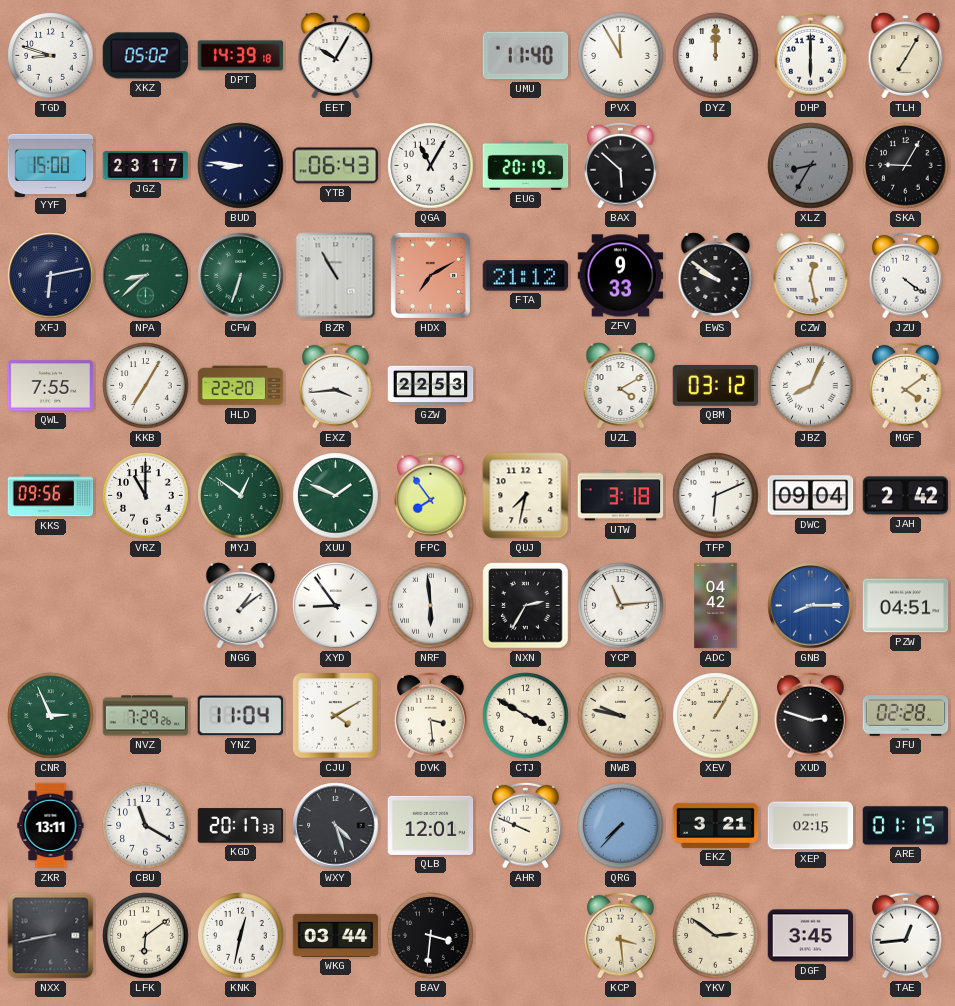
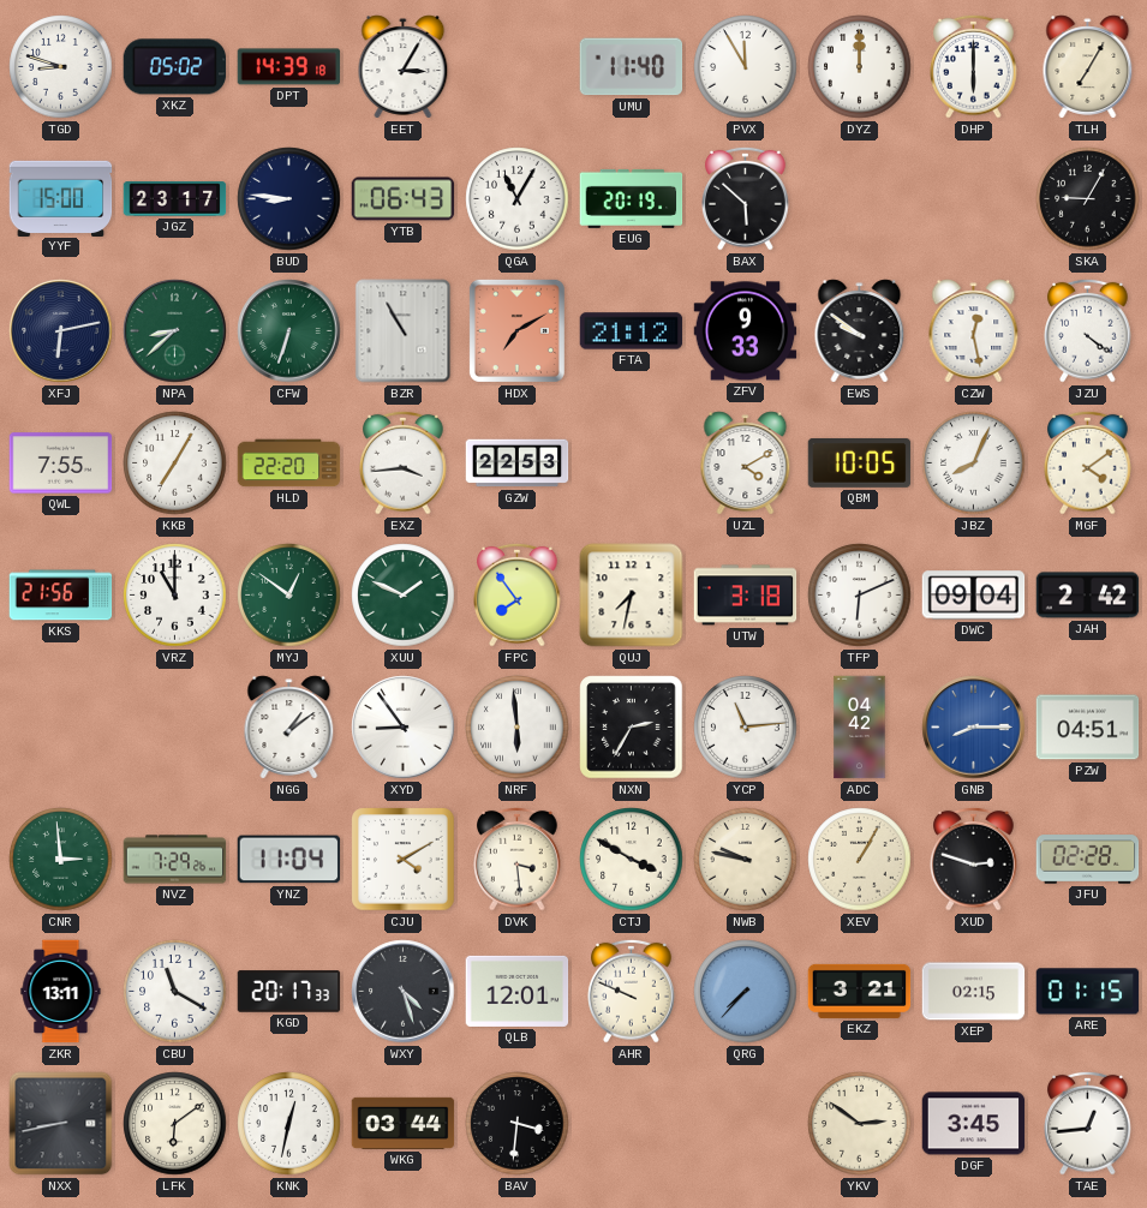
EET: 10:05 -> 3:05 (404, 67)
XLZ: 8:35 -> none (811, 166)
QBM: 03:12 -> 10:05 (860, 462)
KKS: 09:56 -> 21:56 (61, 596)
CNR: 2:56 -> 2:59 (61, 860)
KCP: 3:29 -> none (621, 935)
